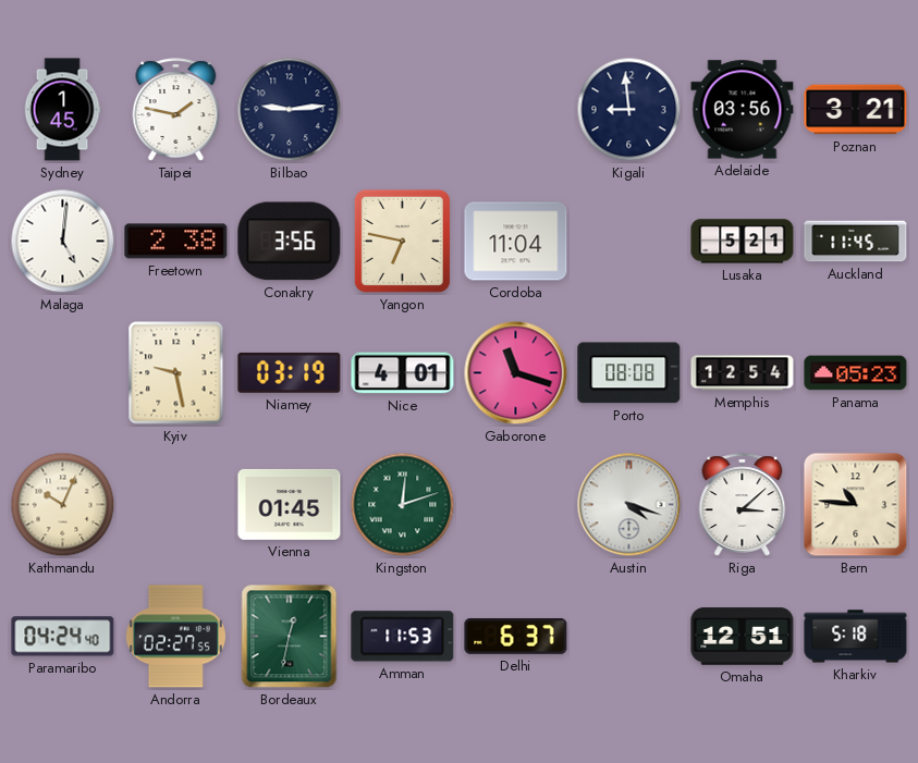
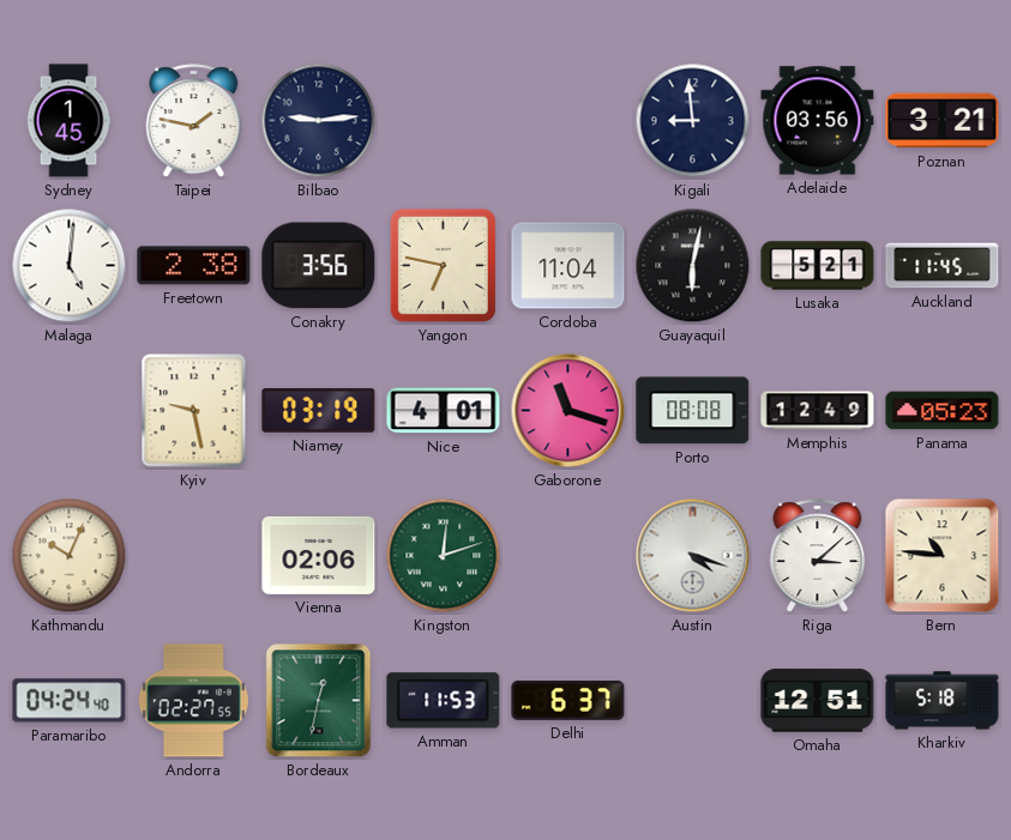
Guayaquil: none -> 6:02 (693, 266)
Memphis: 12:54 -> 12:49 (818, 411)
Vienna: 01:45 -> 02:06 (319, 555)
